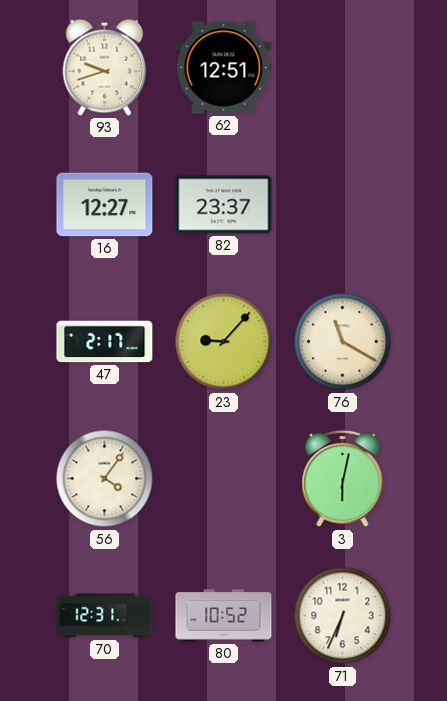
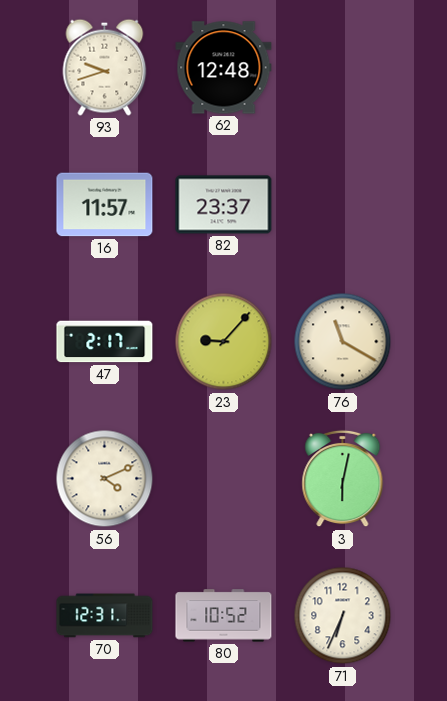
62: 12:51 -> 12:48 (224, 68)
16: 12:27 -> 11:57 (105, 205)
56: 4:06 -> 4:11 (105, 479)
